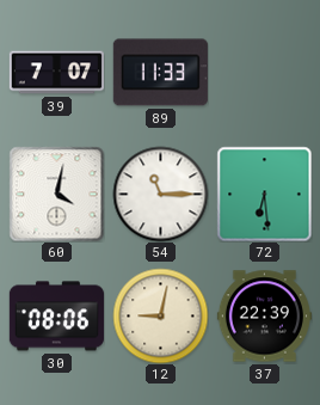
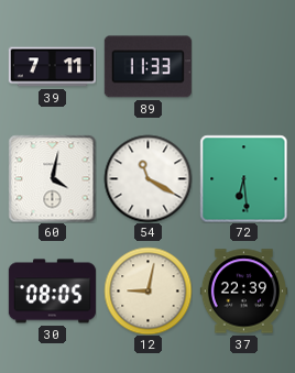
39: 7:07 -> 7:11 (52, 67)
54: 11:15 -> 11:20 (147, 178)
30: 08:06 -> 08:05 (52, 292)
